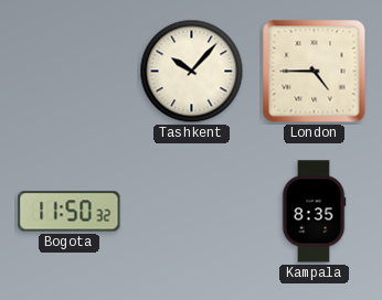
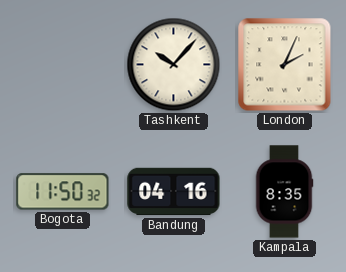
London: 4:45 -> 2:04 (285, 65)
Bandung: none -> 04:16 (174, 192)
